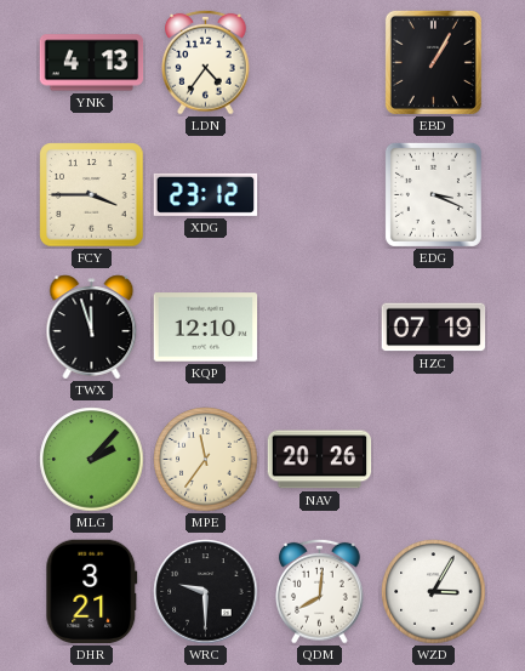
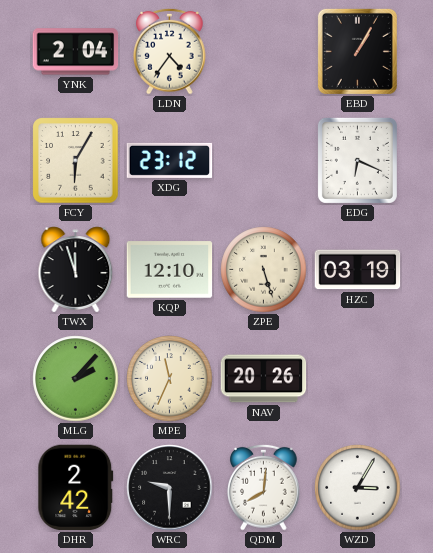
YNK: 4:13 -> 2:04 (76, 52)
FCY: 3:45 -> 6:05 (76, 161)
EDG: 3:19 -> 6:19 (357, 160)
ZPE: none -> 5:27 (264, 270)
HZC: 07:19 -> 03:19 (358, 270)
MPE: 11:36 -> 11:34 (170, 379)
DHR: 3:21 -> 2:42 (76, 488)
